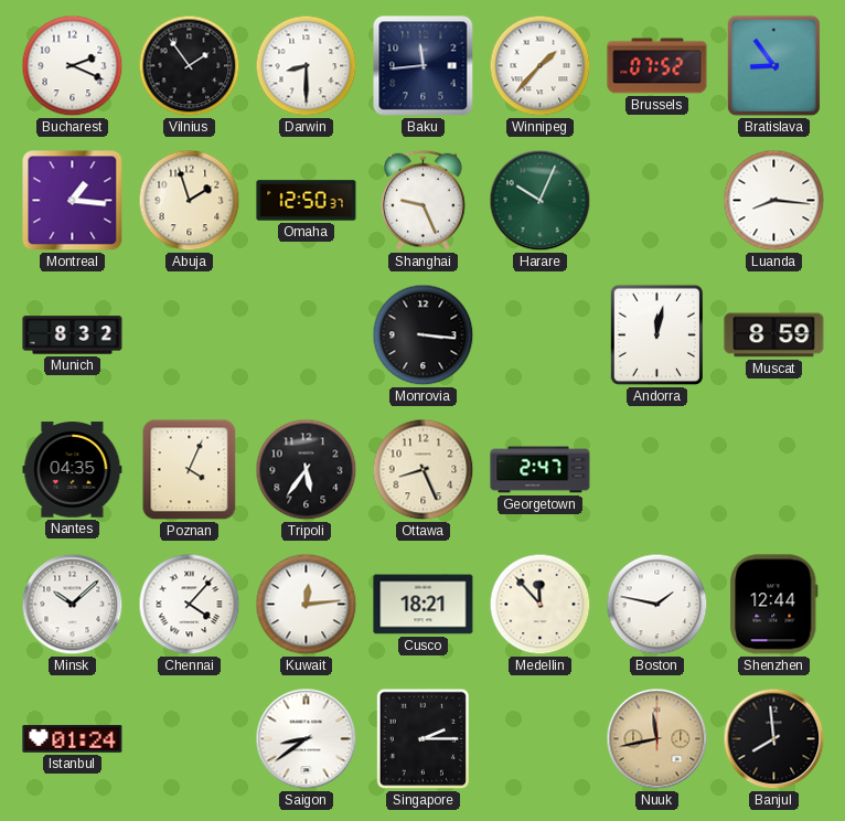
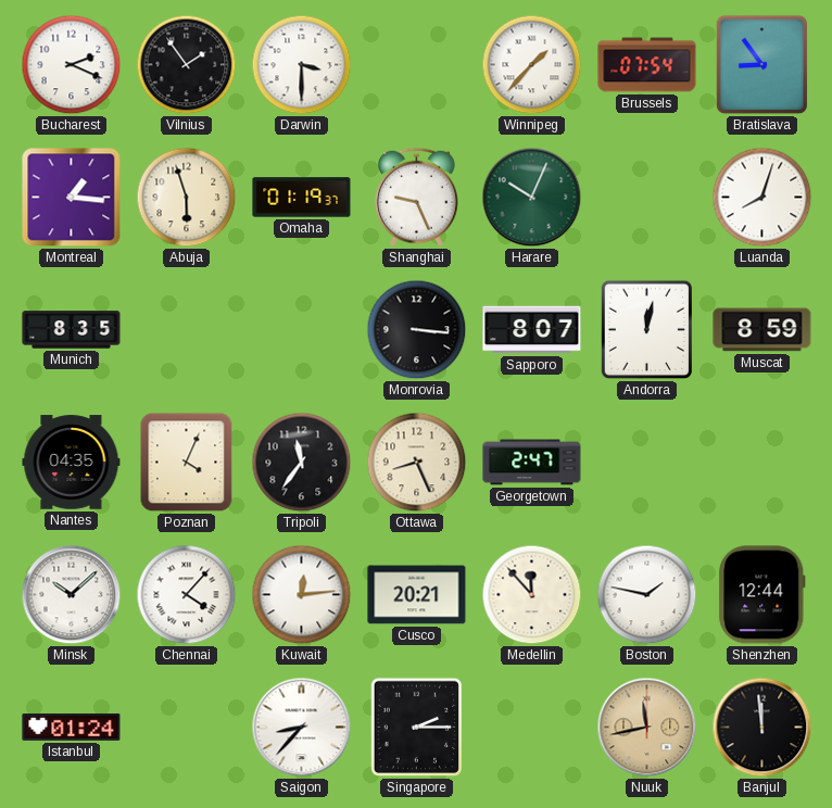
Darwin: 8:30 -> 3:30 (302, 65)
Baku: 11:44 -> none (424, 66)
Brussels: 07:52 -> 07:54 (647, 65)
Abuja: 1:57 -> 5:57 (187, 198)
Omaha: 12:50 -> 01:19 (302, 198)
Luanda: 8:16 -> 8:03 (762, 198)
Munich: 8:32 -> 8:35 (72, 330)
Sapporo: none -> 8:07 (532, 330)
Tripoli: 5:36 -> 11:36 (302, 463)
Cusco: 18:21 -> 20:21 (417, 595)
Saigon: 8:39 -> 8:37 (302, 728)
Banjul: 7:59 -> 11:59 (762, 728)
